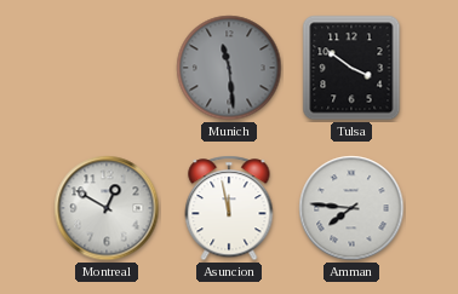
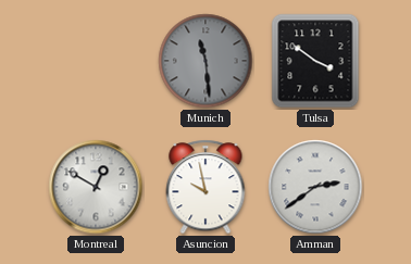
Asuncion: 11:58 -> 9:58 (205, 187)
Amman: 7:46 -> 2:39 (315, 187)
